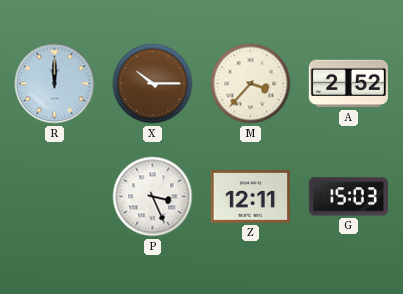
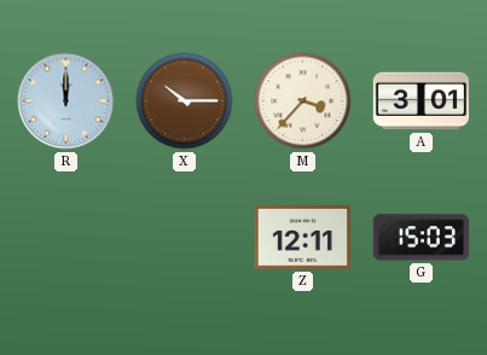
A: 2:52 -> 3:01 (421, 101)
P: 3:26 -> none (153, 197)
